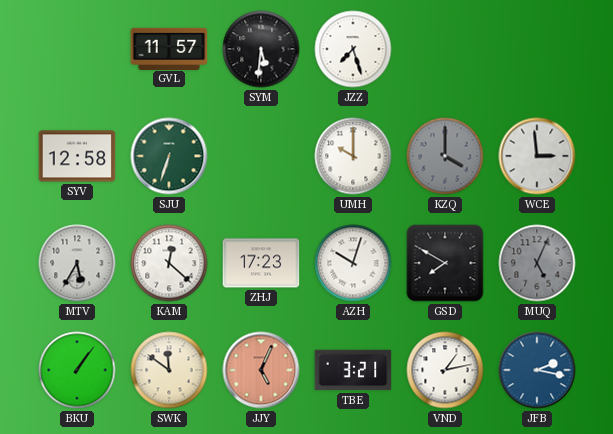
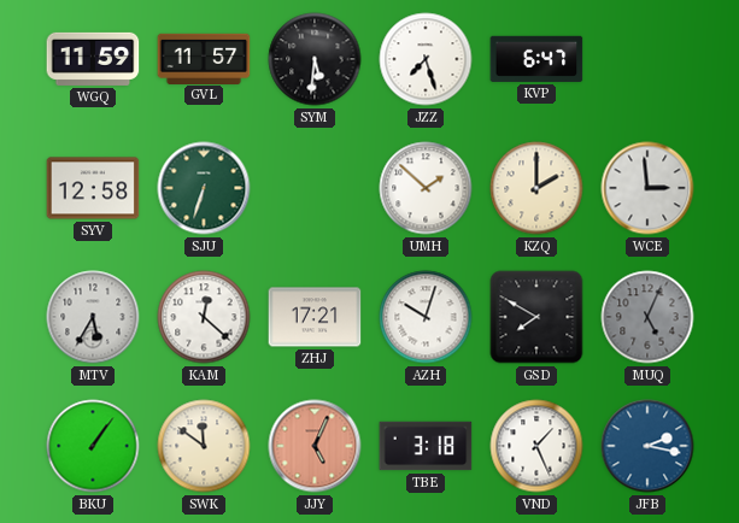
WGQ: none -> 11:59 (93, 59)
KVP: none -> 6:47 (536, 59)
UMH: 10:00 -> 1:52 (426, 188)
KZQ: 4:00 -> 2:00 (536, 188)
KZQ dial: grey -> cream (536, 188)
ZHJ: 17:23 -> 17:21 (315, 317)
TBE: 3:21 -> 3:18 (426, 446)
VND: 1:13 -> 1:26 (536, 446)
